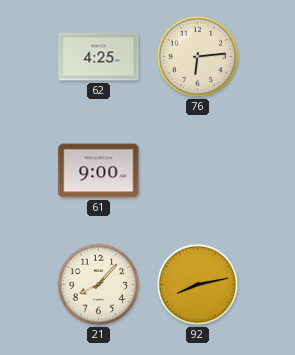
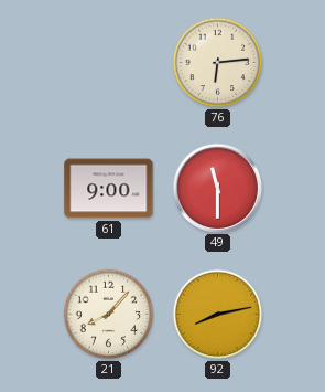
62: 4:25 -> none (99, 57)
49: none -> 11:30 (217, 188)
